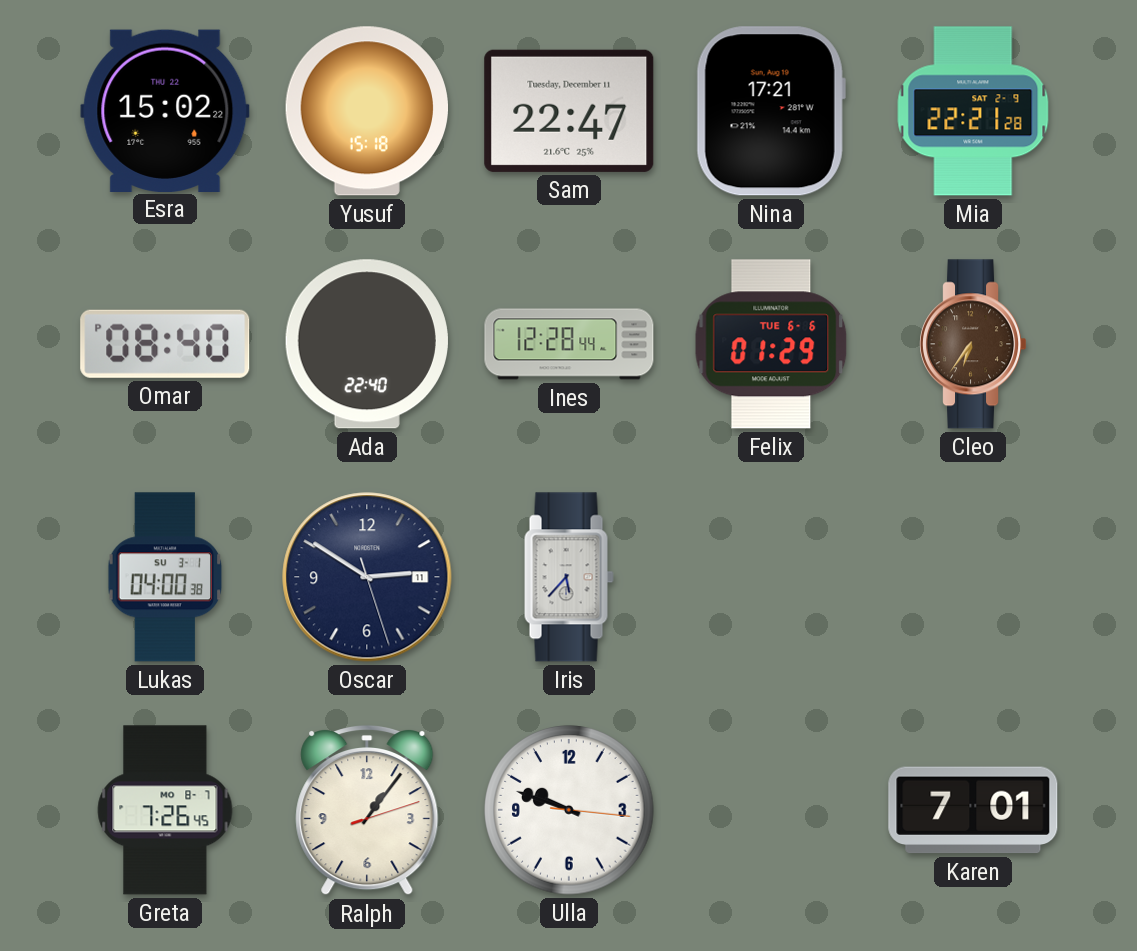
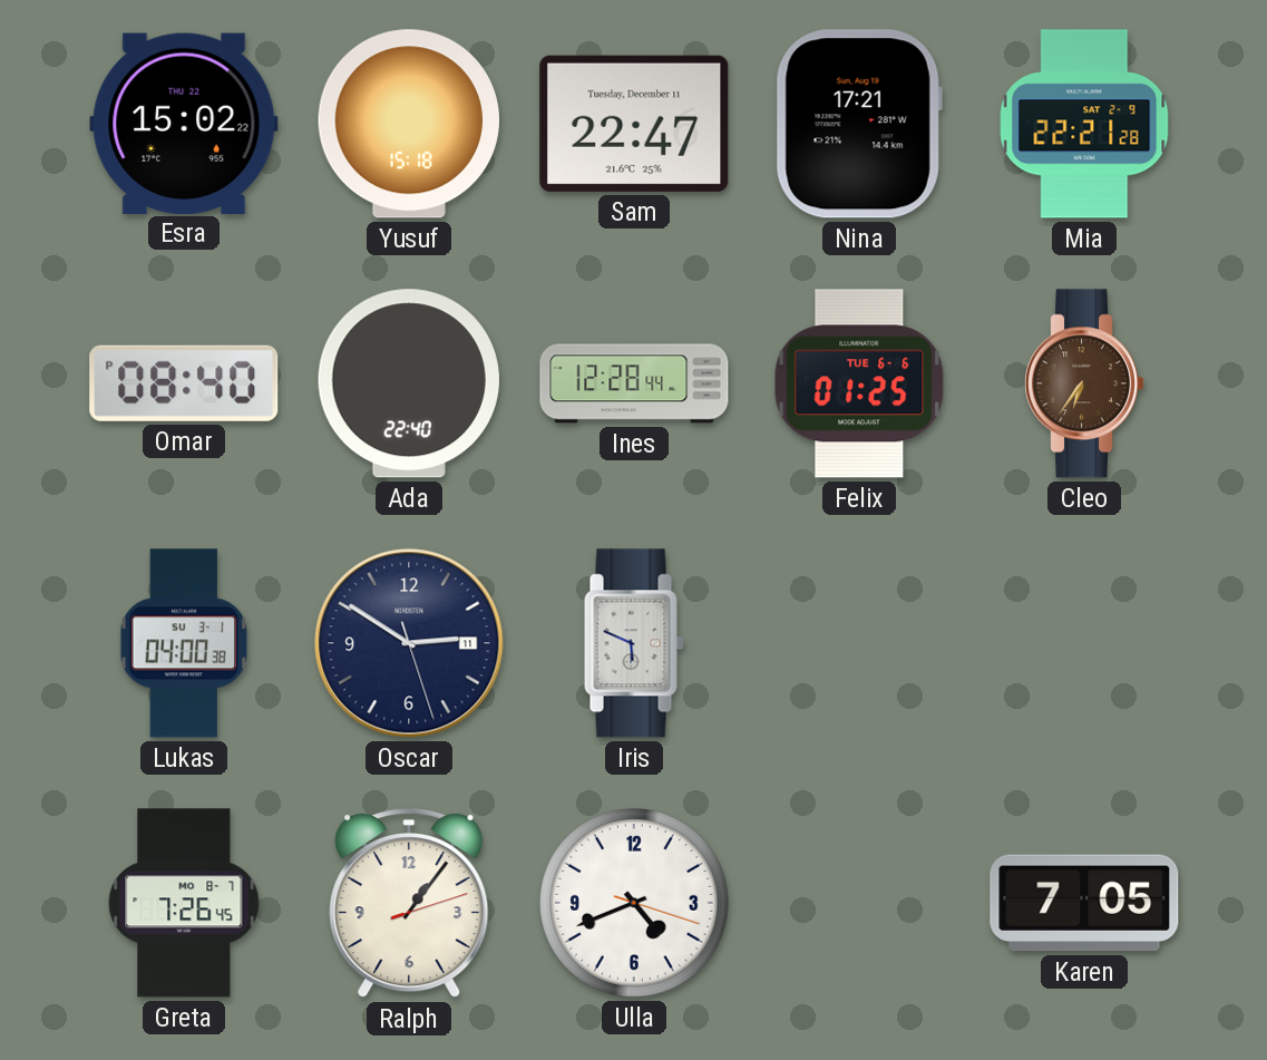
Felix: 01:29 -> 01:25 (859, 383)
Iris: 5:37 -> 5:49 (634, 643)
Ulla: 9:48 -> 4:41 (634, 903)
Karen: 7:01 -> 7:05 (1084, 903)
